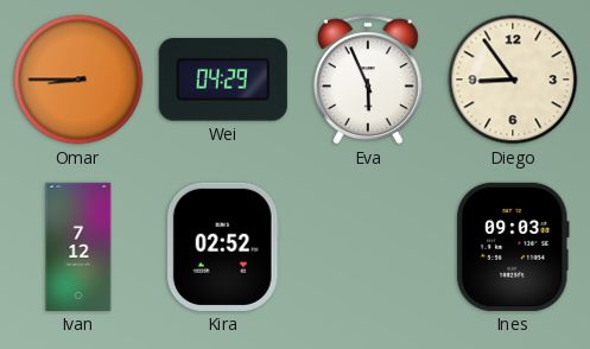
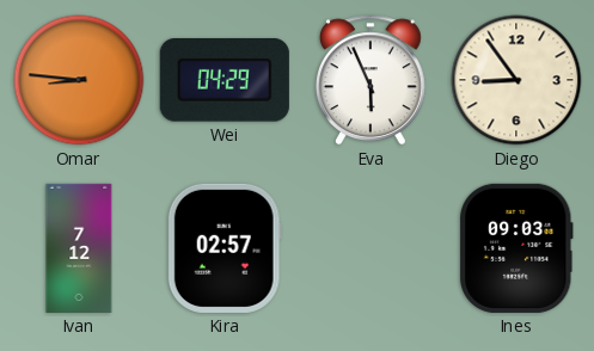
Omar: 8:45 -> 8:46 (79, 80)
Kira: 02:52 -> 02:57 (225, 248)
